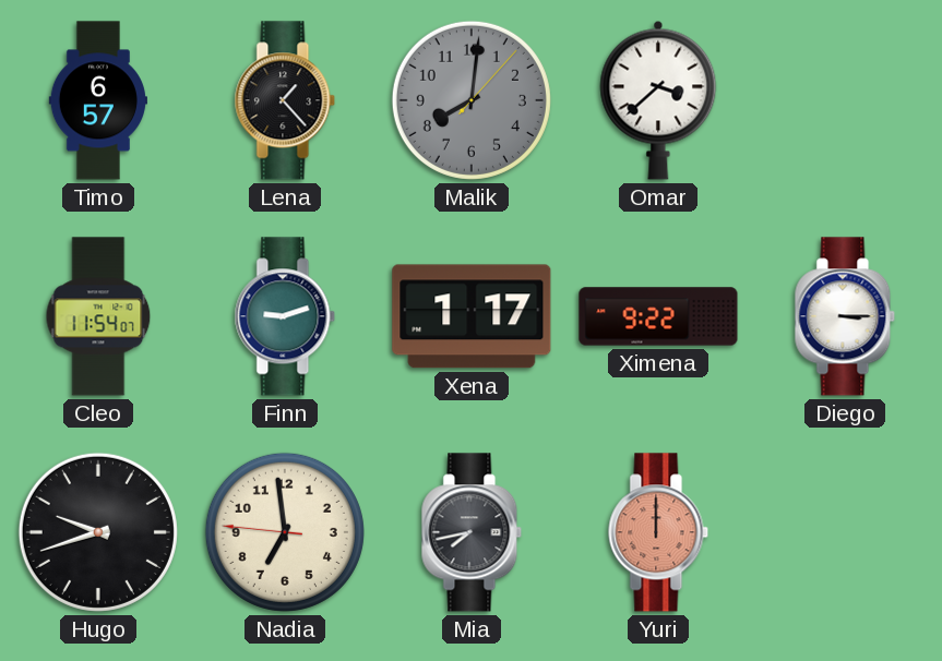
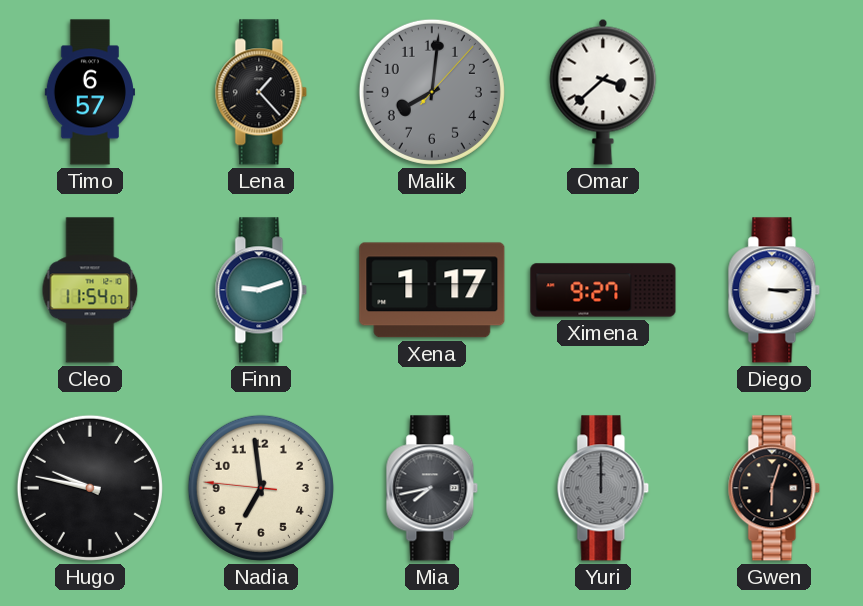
Ximena: 9:22 -> 9:27 (603, 290)
Hugo: 9:42 -> 9:47 (90, 488)
Yuri dial: salmon -> grey (603, 488)
Gwen: none -> 6:03 (774, 488)
